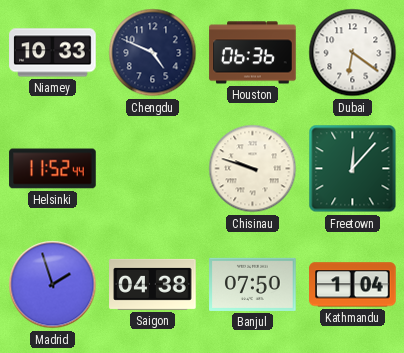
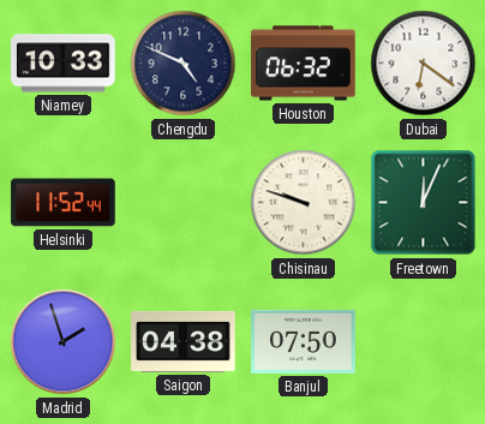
Houston: 06:36 -> 06:32 (304, 64)
Freetown: 12:07 -> 12:04 (424, 203)
Kathmandu: 1:04 -> none (353, 285)
